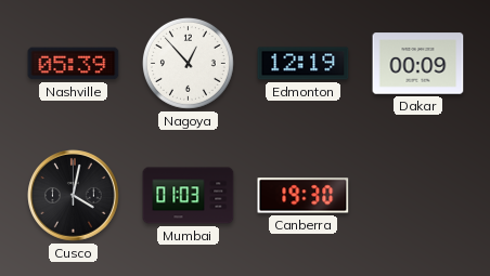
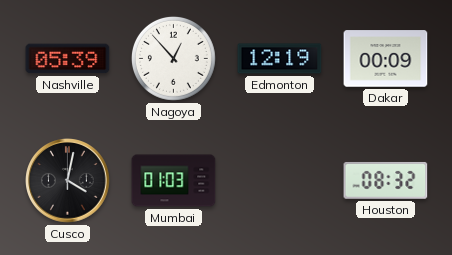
Canberra: 19:30 -> none (304, 196)
Houston: none -> 08:32 (386, 180)
